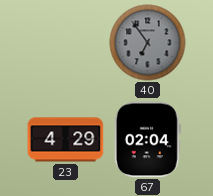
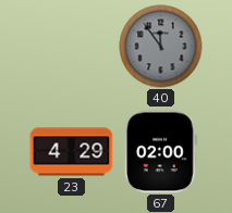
40: 6:54 -> 11:54 (161, 47)
67: 02:04 -> 02:00 (160, 152)
